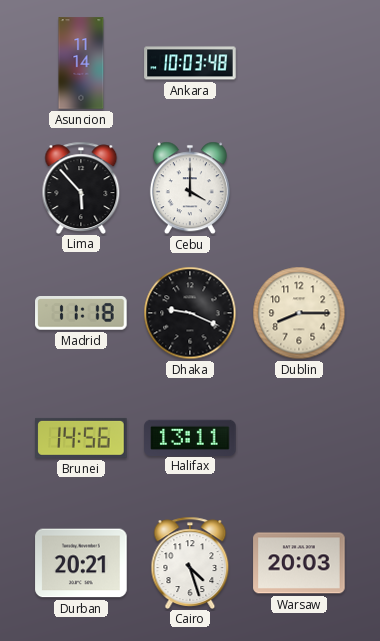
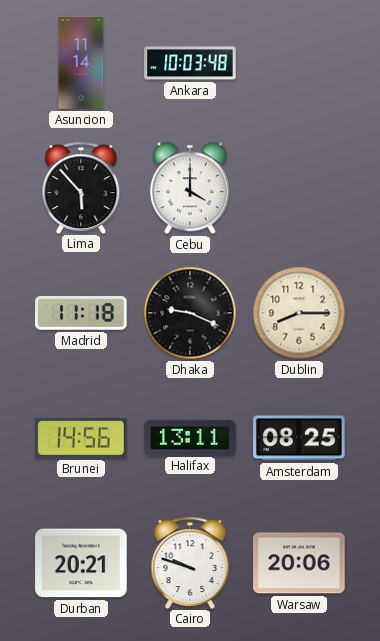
Amsterdam: none -> 08:25 (299, 438)
Cairo: 4:27 -> 9:48 (190, 562)
Warsaw: 20:03 -> 20:06 (299, 563)
